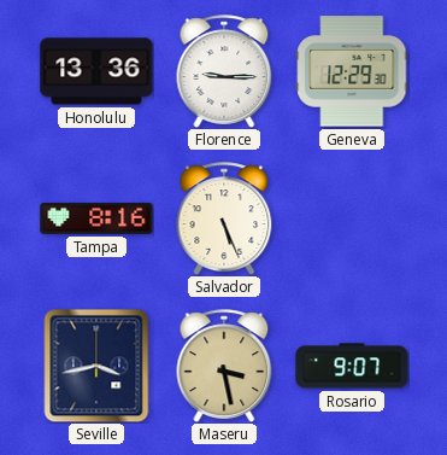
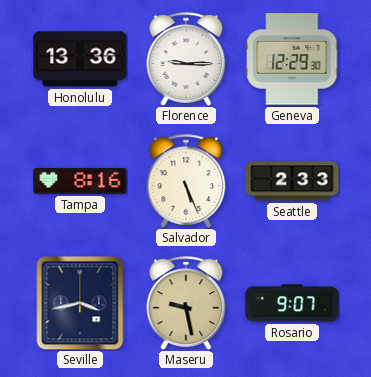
Seattle: none -> 2:33 (292, 181)
Maseru: 3:28 -> 9:28 (186, 303)
